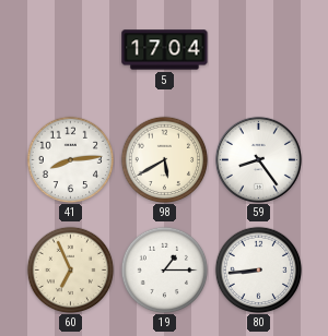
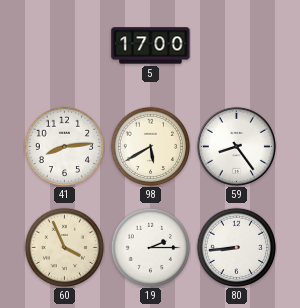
5: 17:04 -> 17:00 (151, 46)
60: 6:56 -> 3:56 (64, 247)
19: 1:15 -> 2:15 (150, 247)
